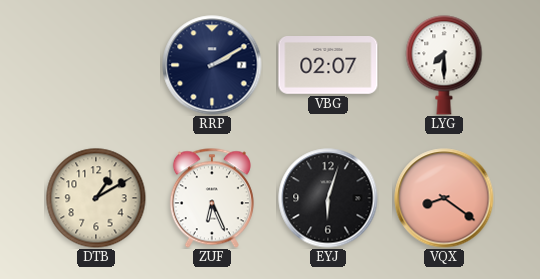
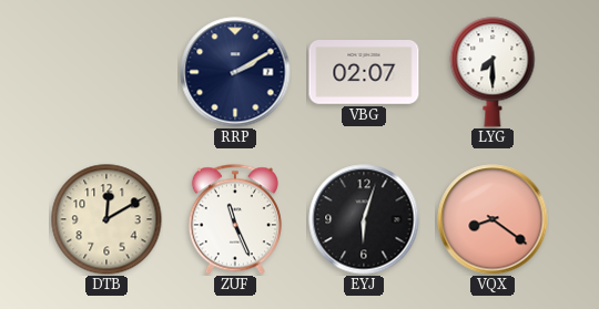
DTB: 1:10 -> 12:10 (106, 219)
ZUF: 6:26 -> 11:26 (235, 219)
